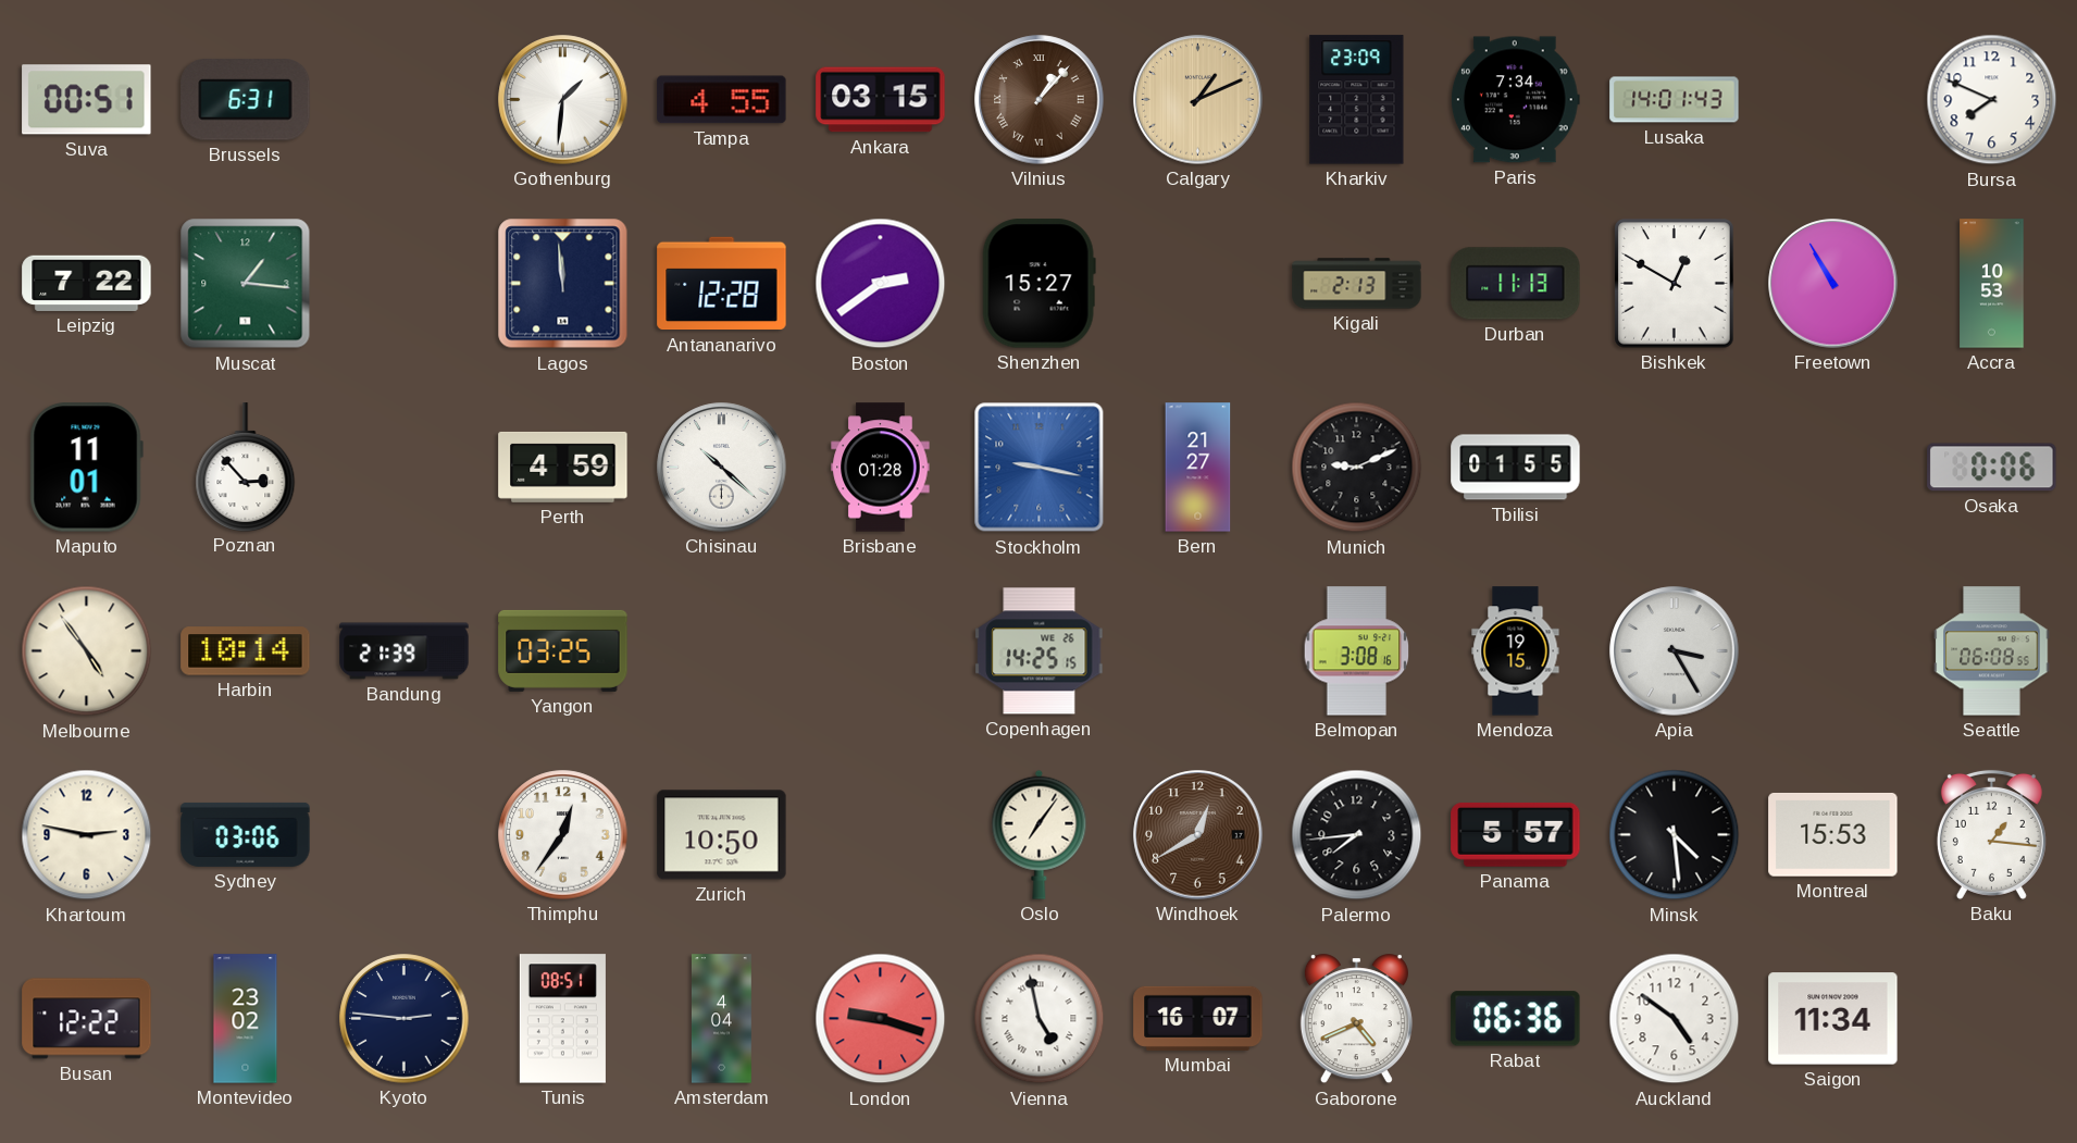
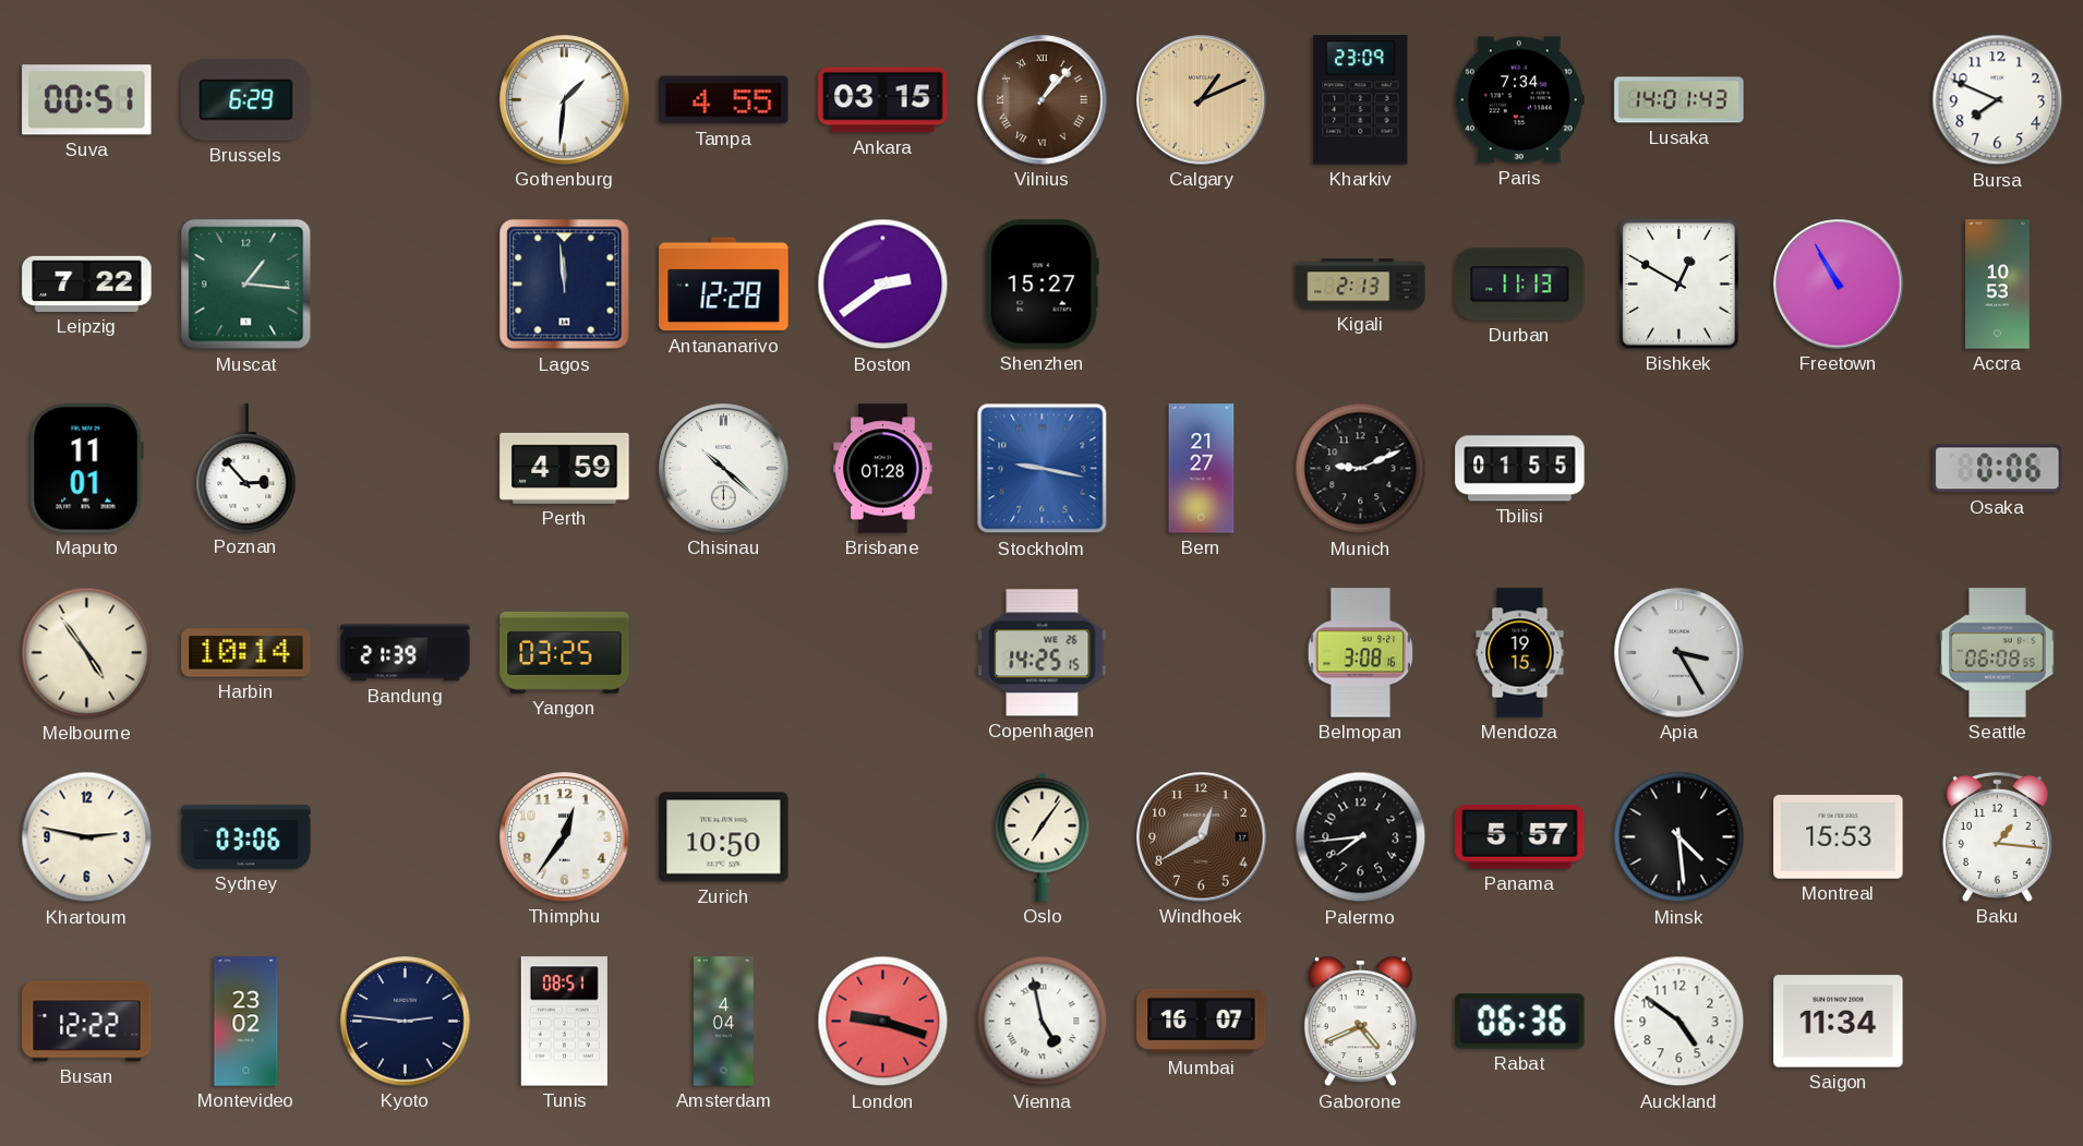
Brussels: 6:31 -> 6:29 (246, 100)
